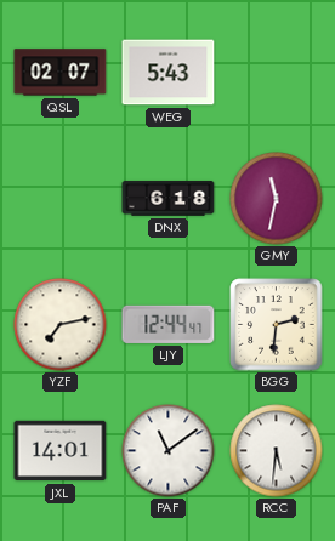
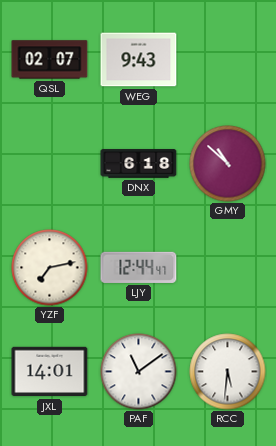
WEG: 5:43 -> 9:43 (139, 60)
GMY: 11:32 -> 10:52 (228, 164)
BGG: 2:31 -> none (277, 325)
